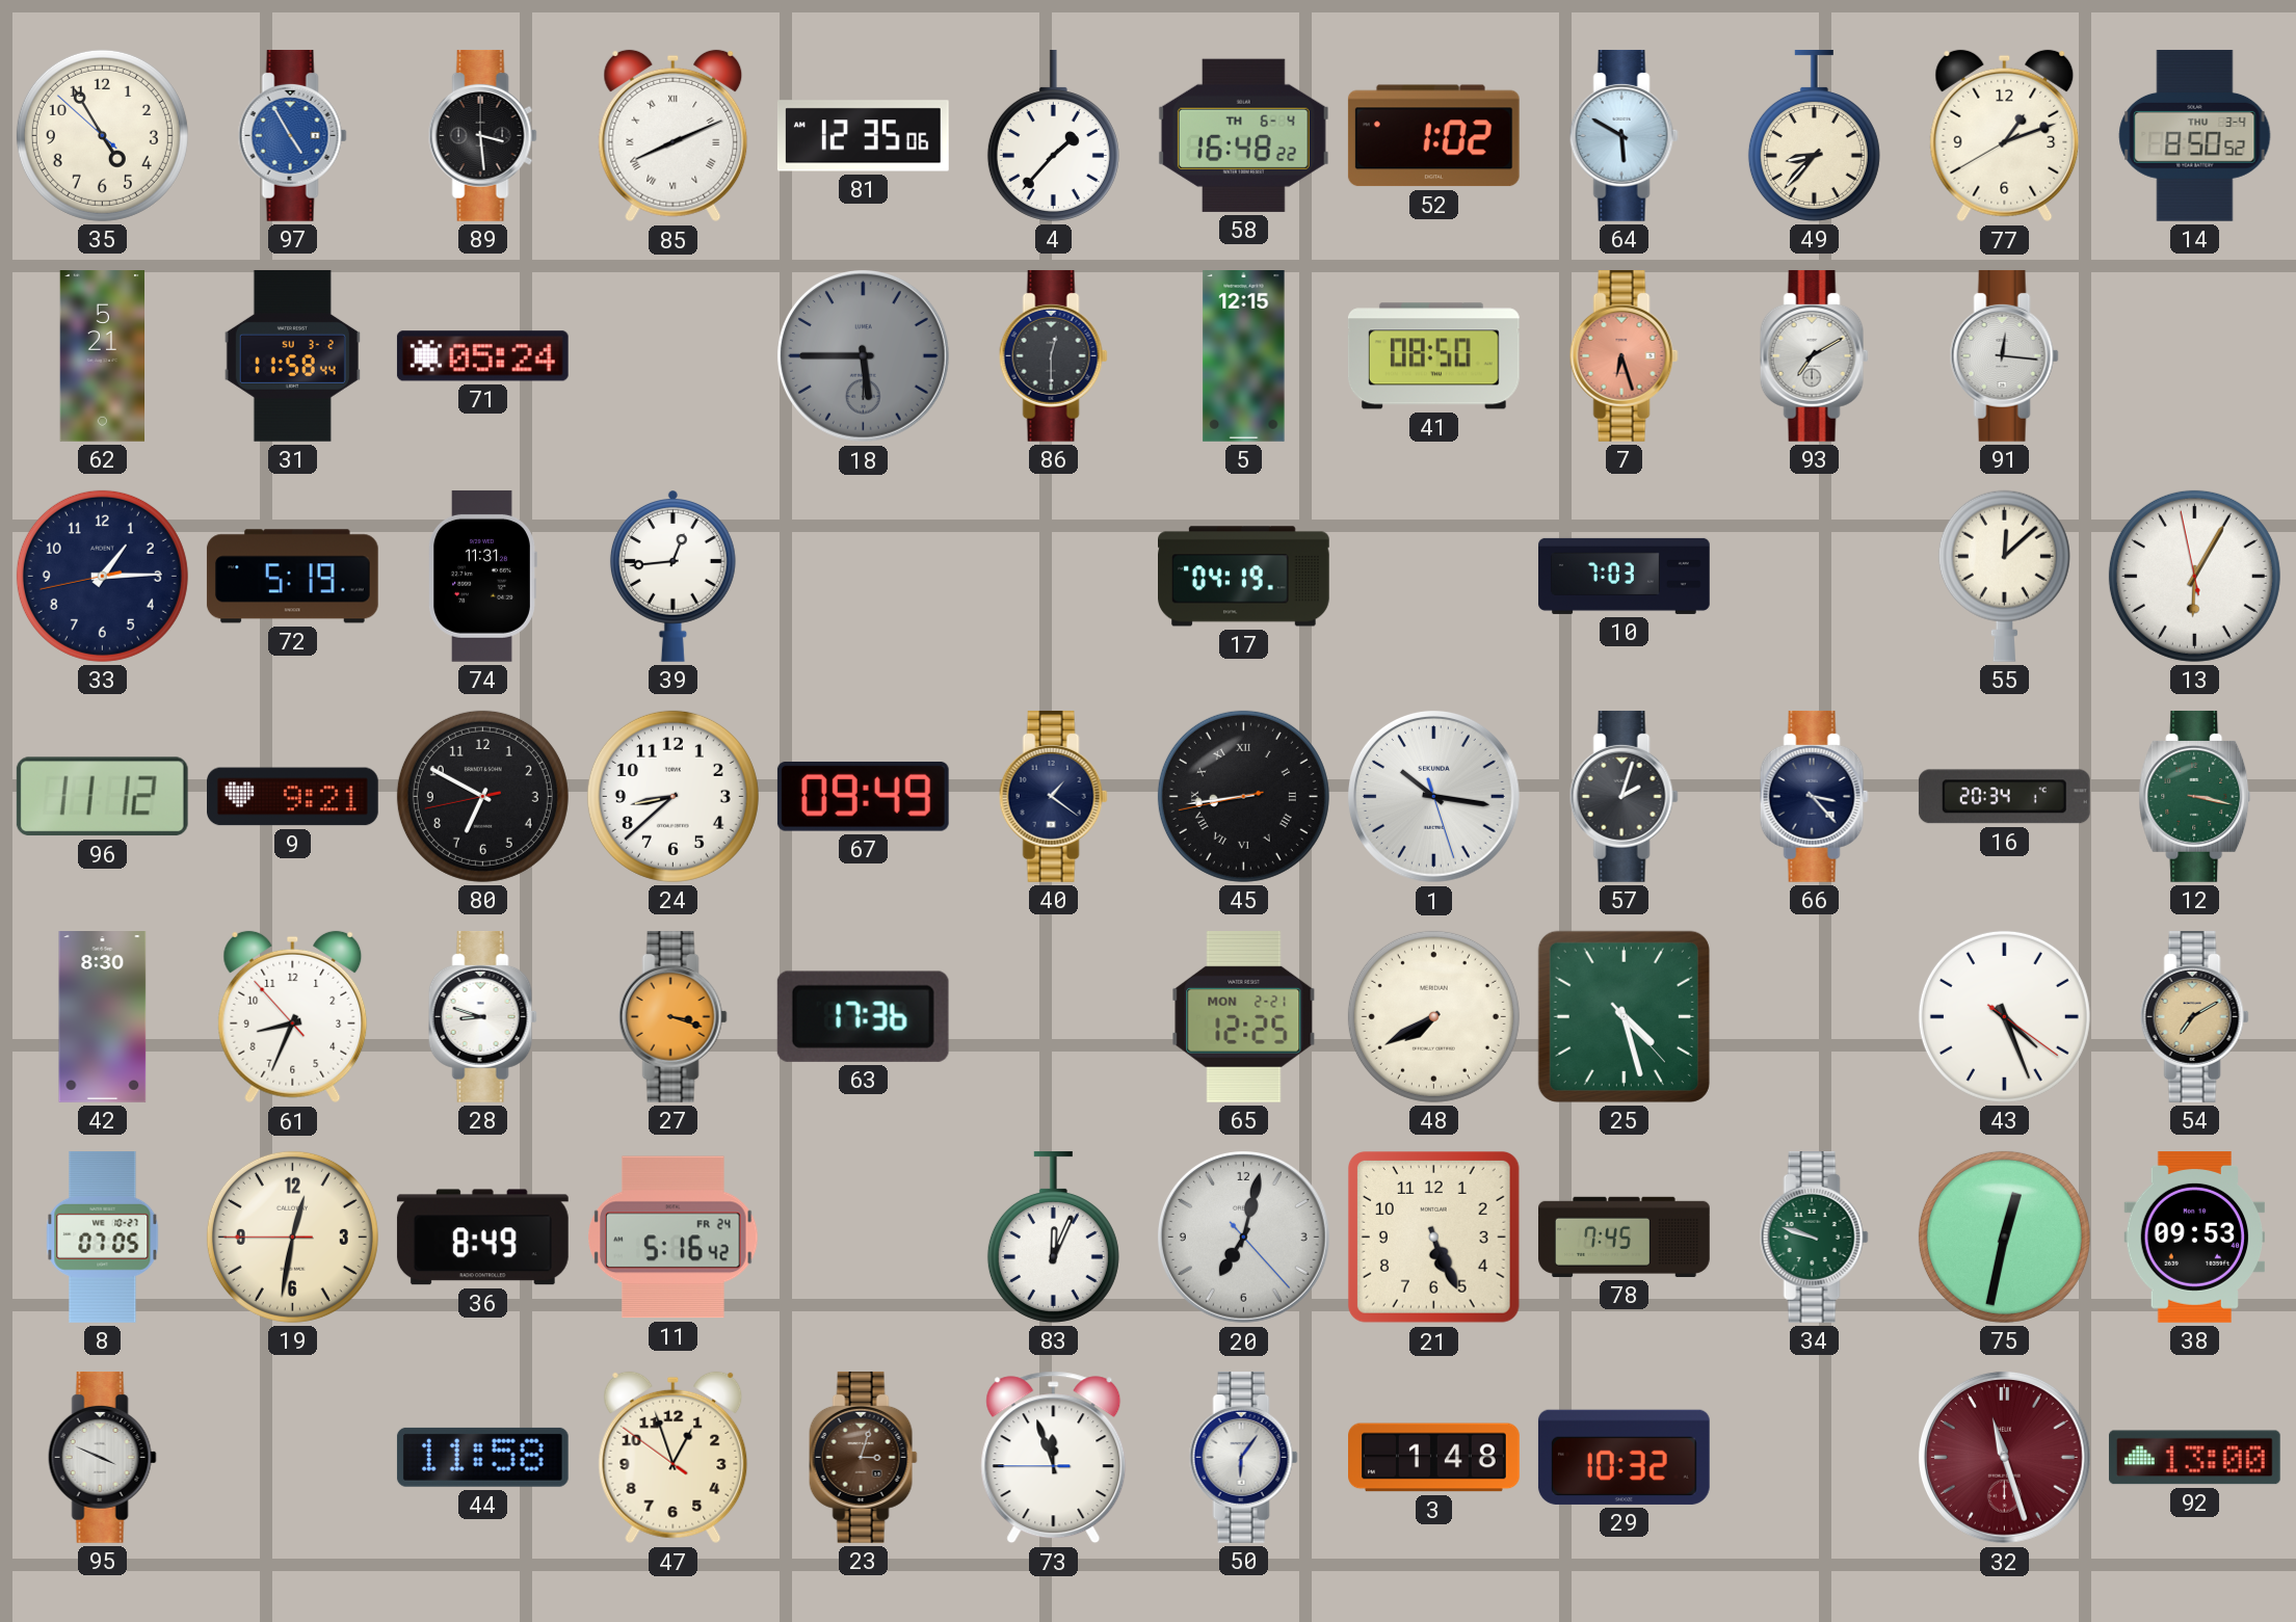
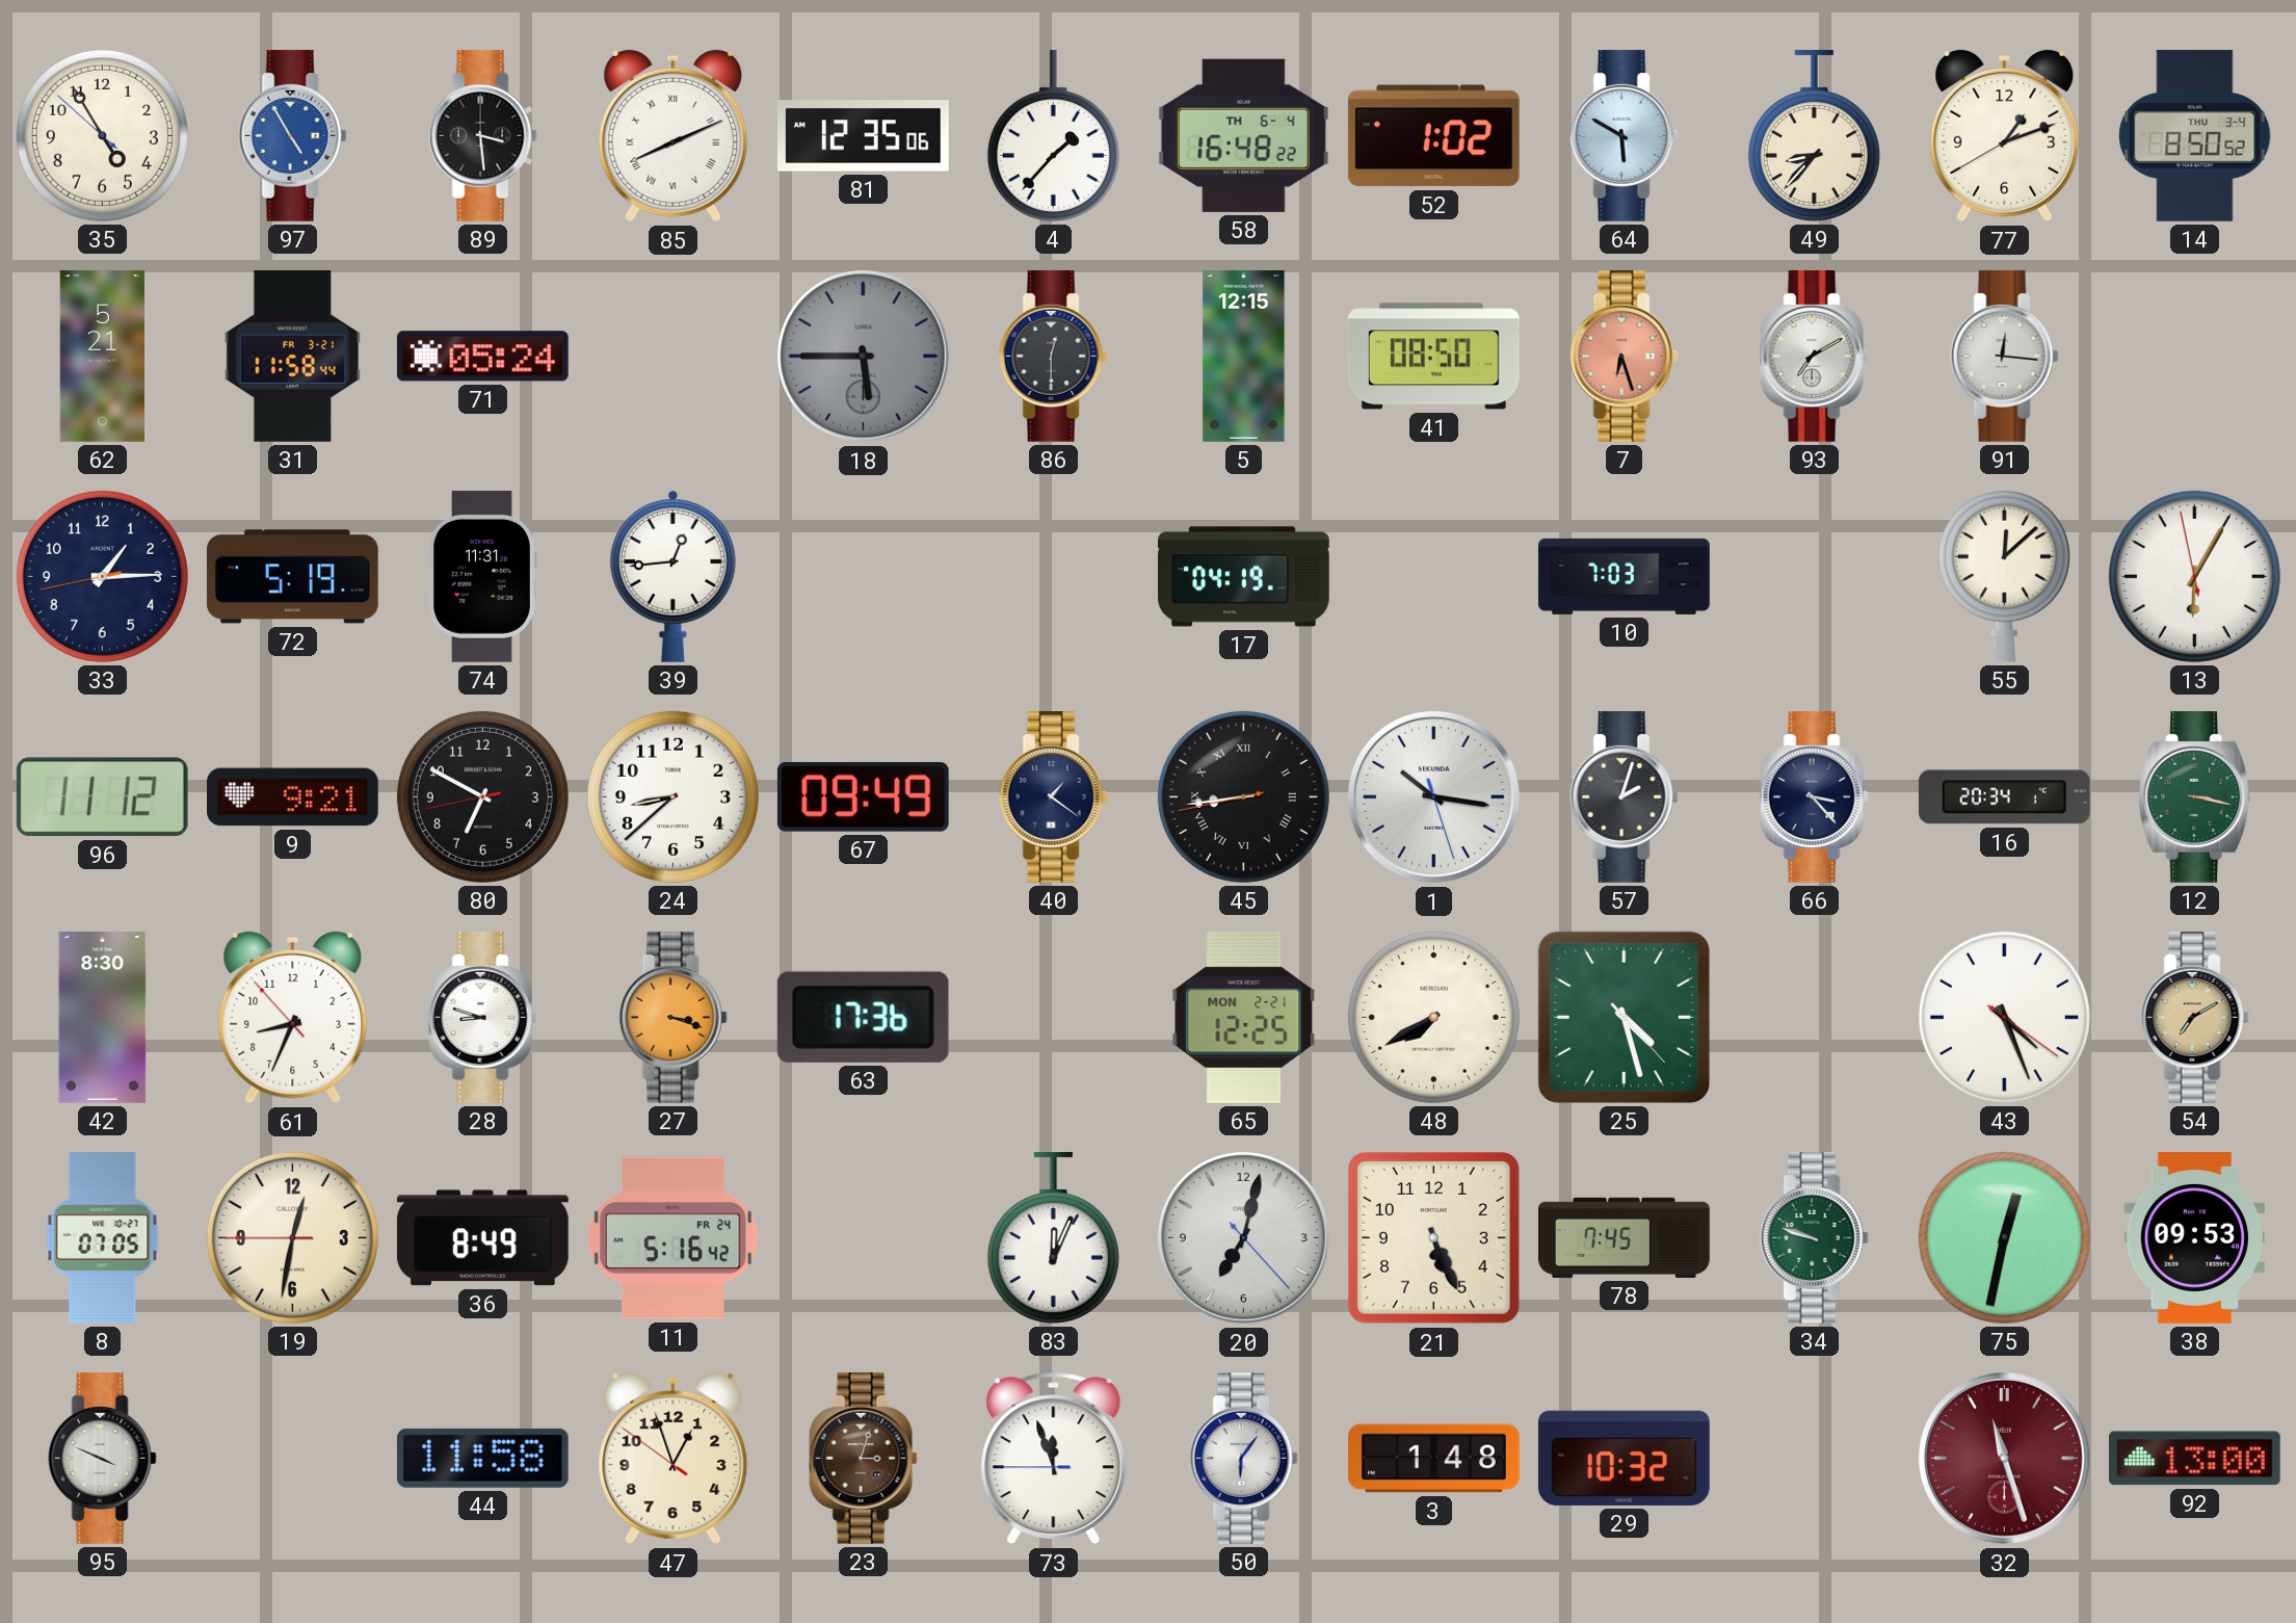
31 date: SU 3-2 -> FR 3-21 (292, 356)
